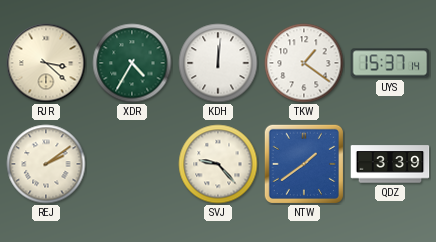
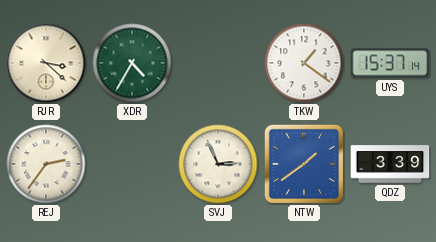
KDH: 12:01 -> none (218, 63)
REJ: 2:09 -> 2:36 (46, 164)
SVJ: 9:23 -> 2:56 (218, 164)
